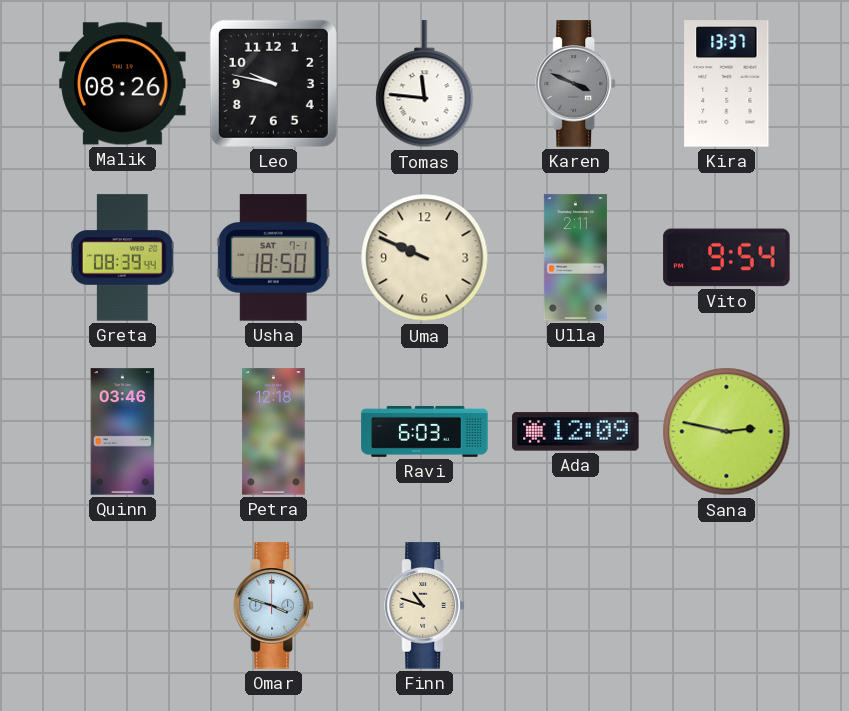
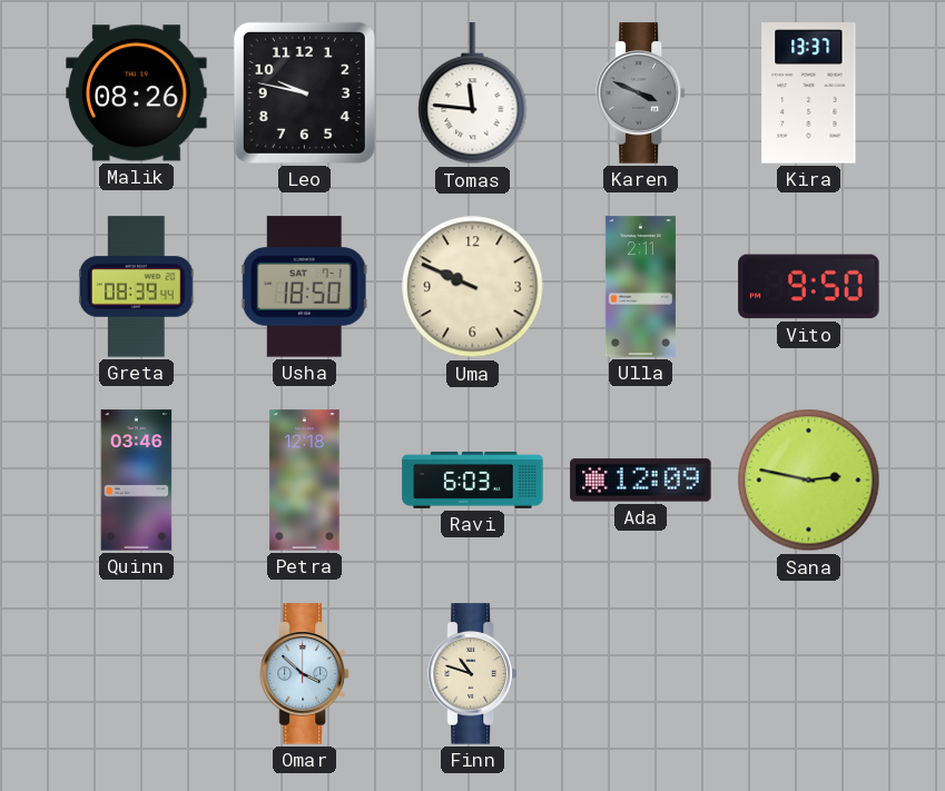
Vito: 9:54 -> 9:50 (809, 287)
Omar: 3:48 -> 3:52 (304, 674)
